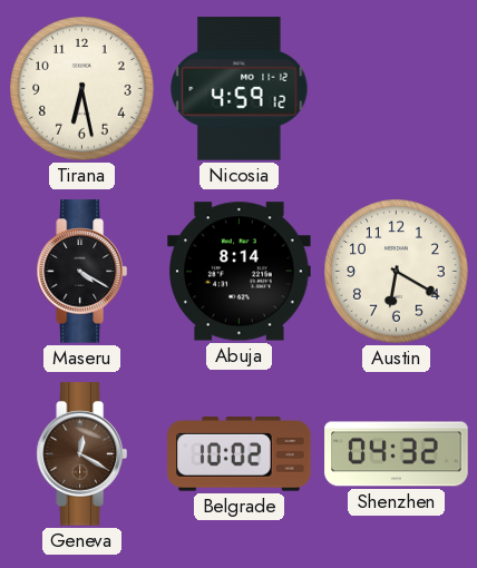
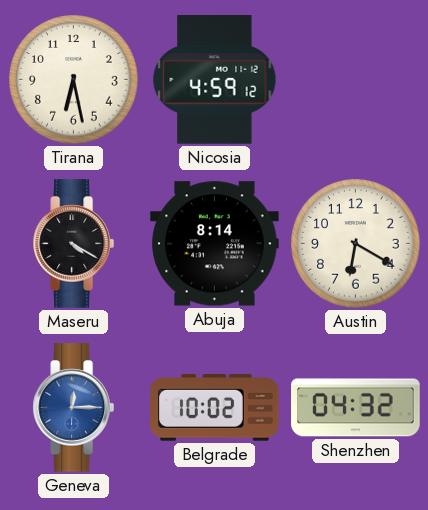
Geneva: 12:20 -> 12:15 (73, 408)
Geneva dial: brown -> blue (73, 408)
